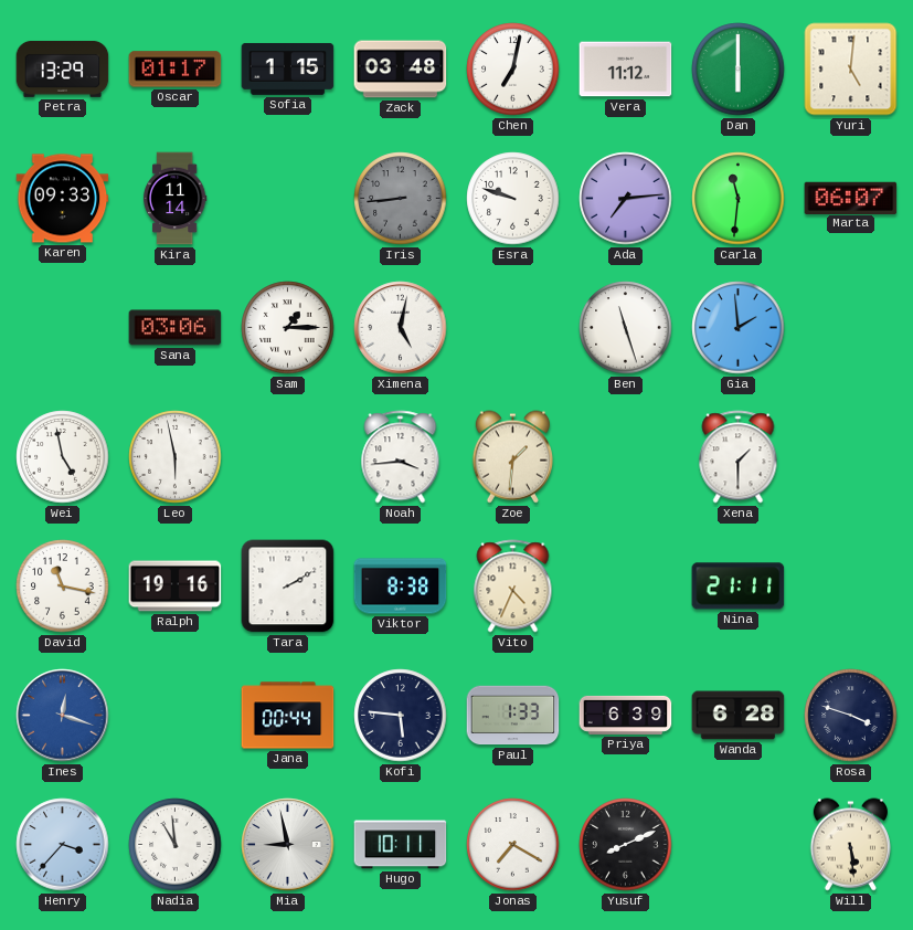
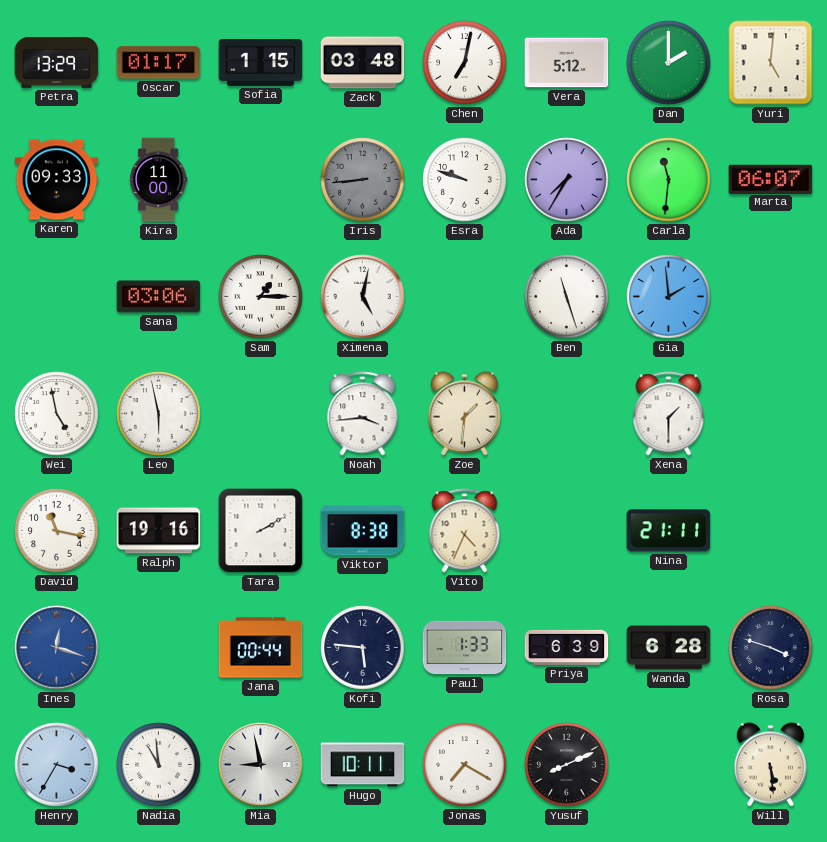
Vera: 11:12 -> 5:12 (567, 63)
Dan: 6:00 -> 2:00 (669, 63)
Kira: 11:14 -> 11:00 (158, 180)
Ada: 7:14 -> 7:35 (567, 180)
Henry: 3:37 -> 3:35 (57, 765)
